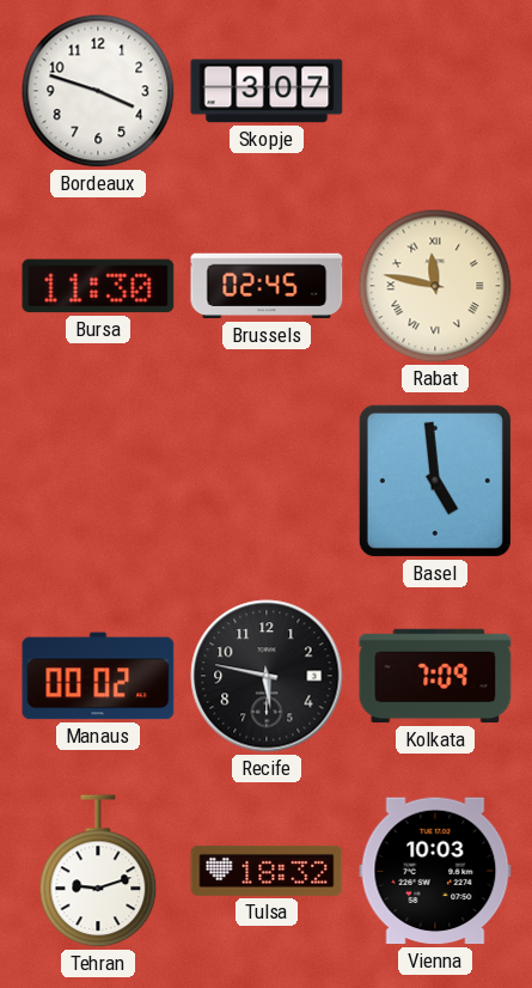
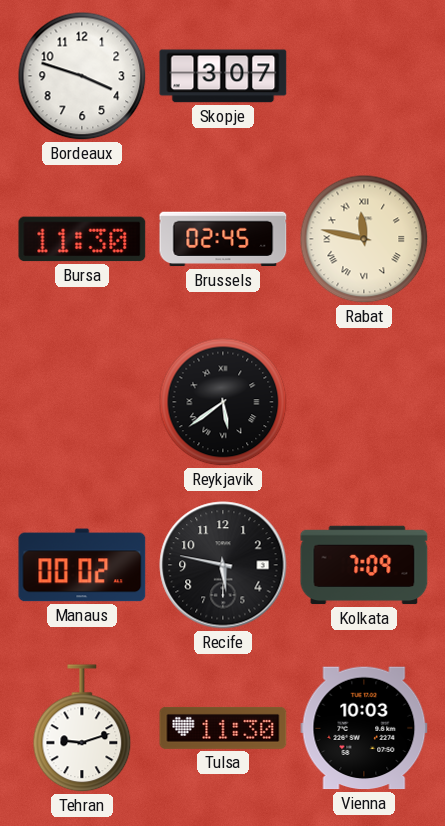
Reykjavik: none -> 5:39 (223, 402)
Basel: 4:59 -> none (435, 481)
Tulsa: 18:32 -> 11:30 (223, 728)
